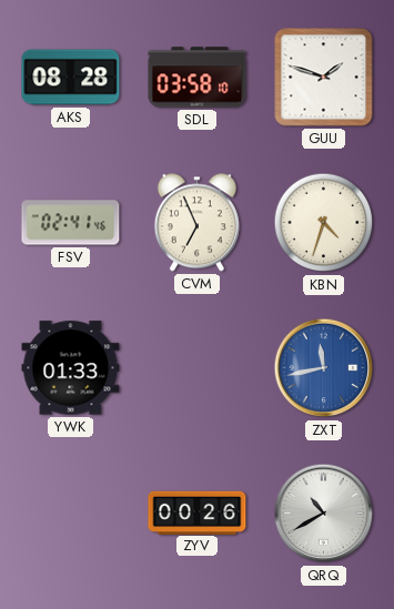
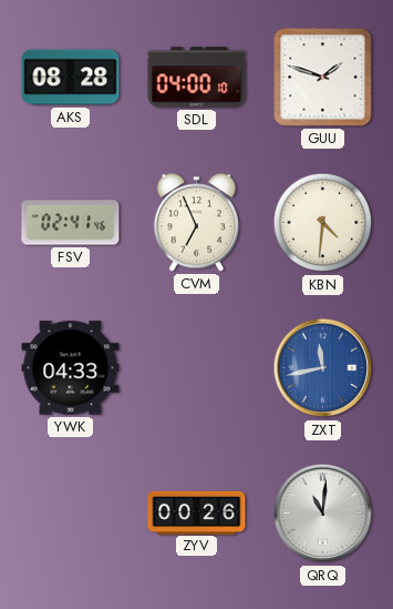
SDL: 03:58 -> 04:00 (197, 78)
KBN: 4:33 -> 4:31 (323, 223)
YWK: 01:33 -> 04:33 (71, 368)
QRQ: 10:40 -> 11:01 (323, 514)
